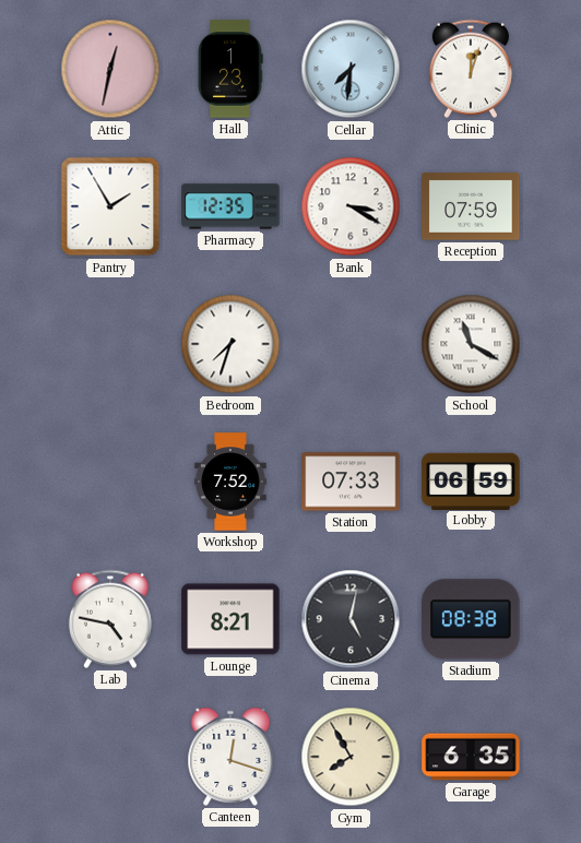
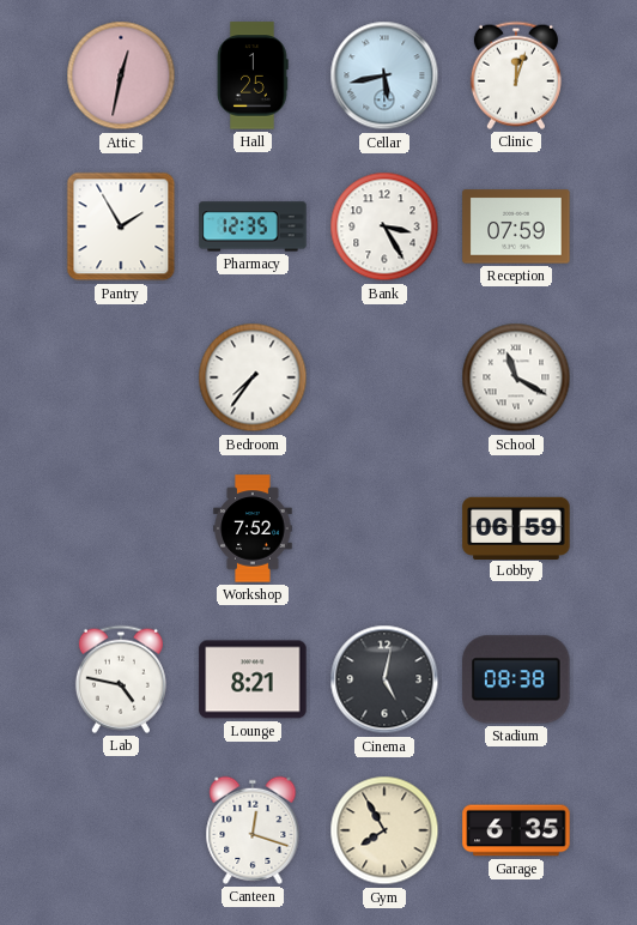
Hall: 1:23 -> 1:25 (253, 75)
Cellar: 7:31 -> 5:43 (384, 75)
Bank: 3:20 -> 3:25 (384, 226)
Bedroom: 7:33 -> 7:36 (253, 377)
Station: 07:33 -> none (351, 482)
